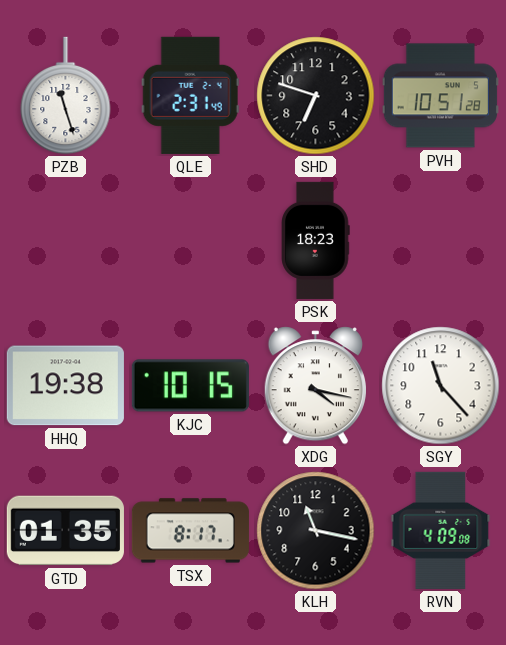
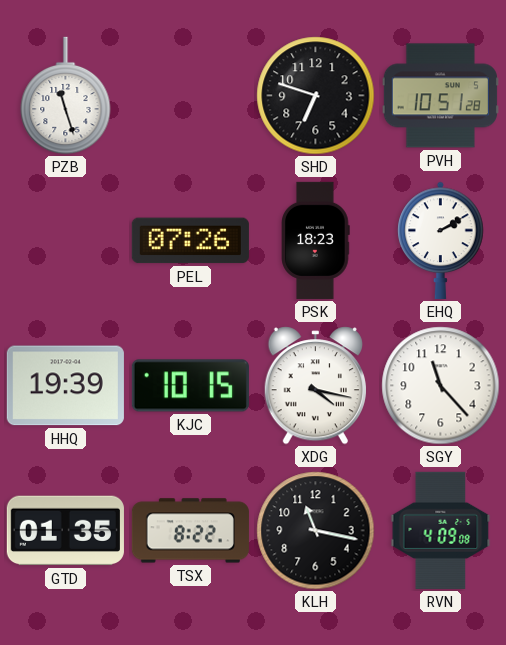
QLE: 2:31 -> none (190, 95)
PEL: none -> 07:26 (190, 241)
EHQ: none -> 2:10 (441, 240)
HHQ: 19:38 -> 19:39 (65, 386)
TSX: 8:17 -> 8:22 (190, 531)
